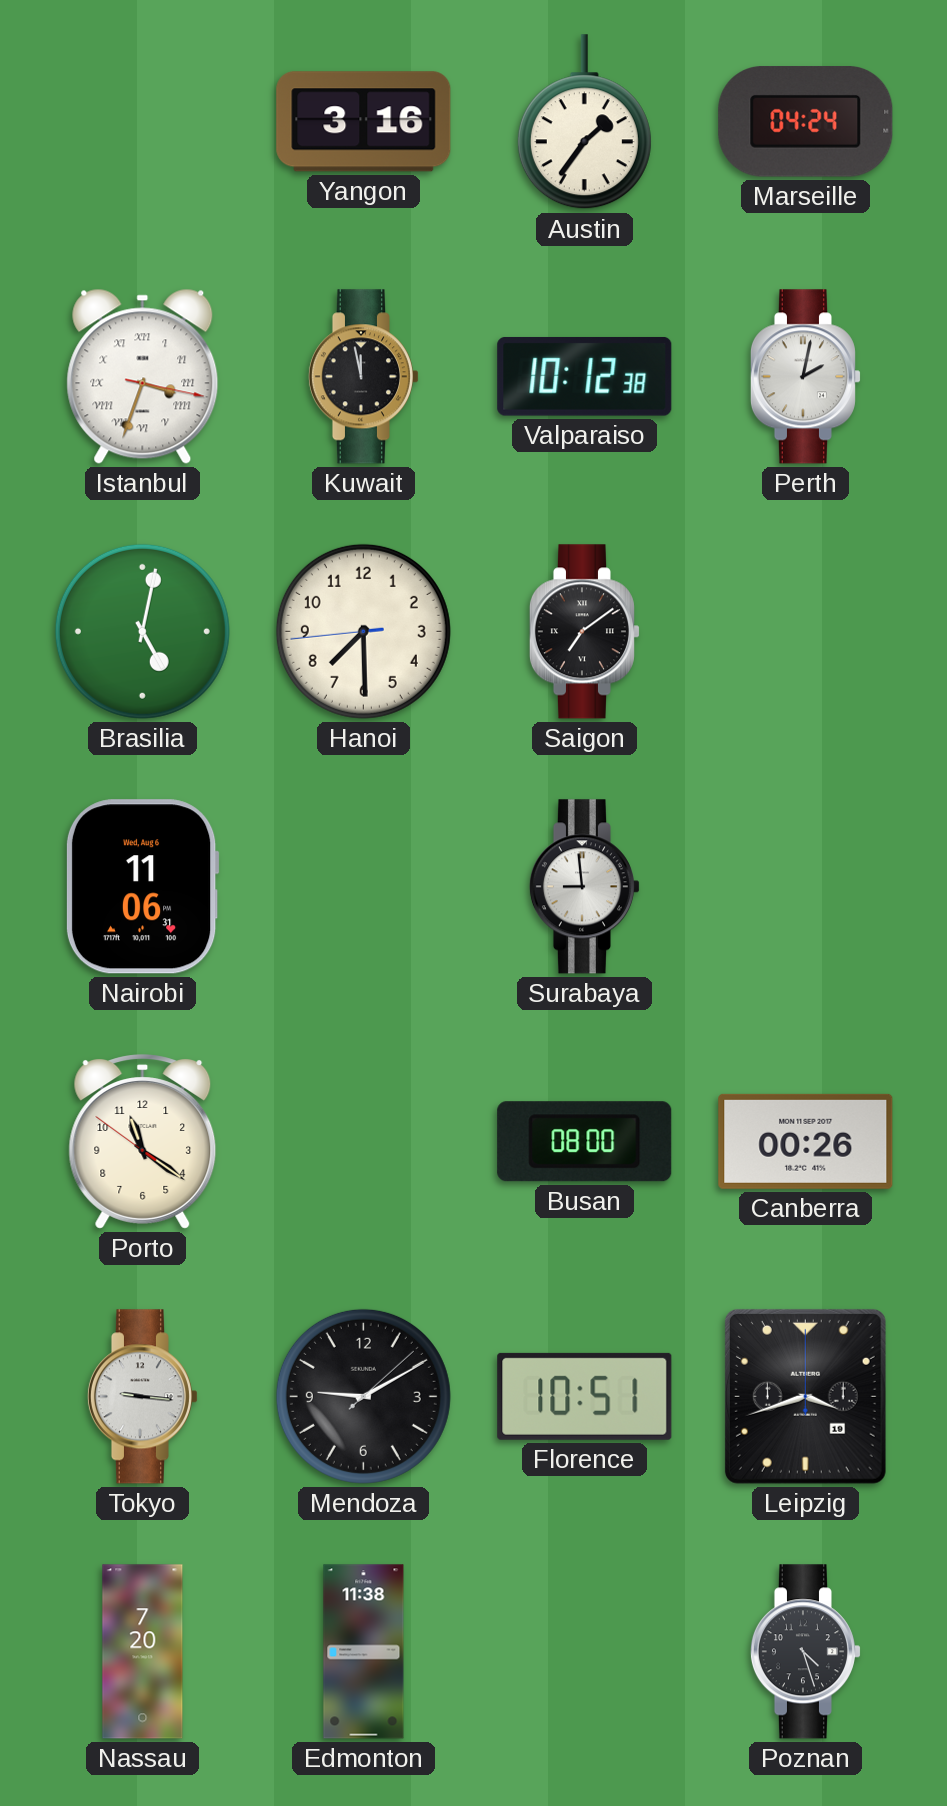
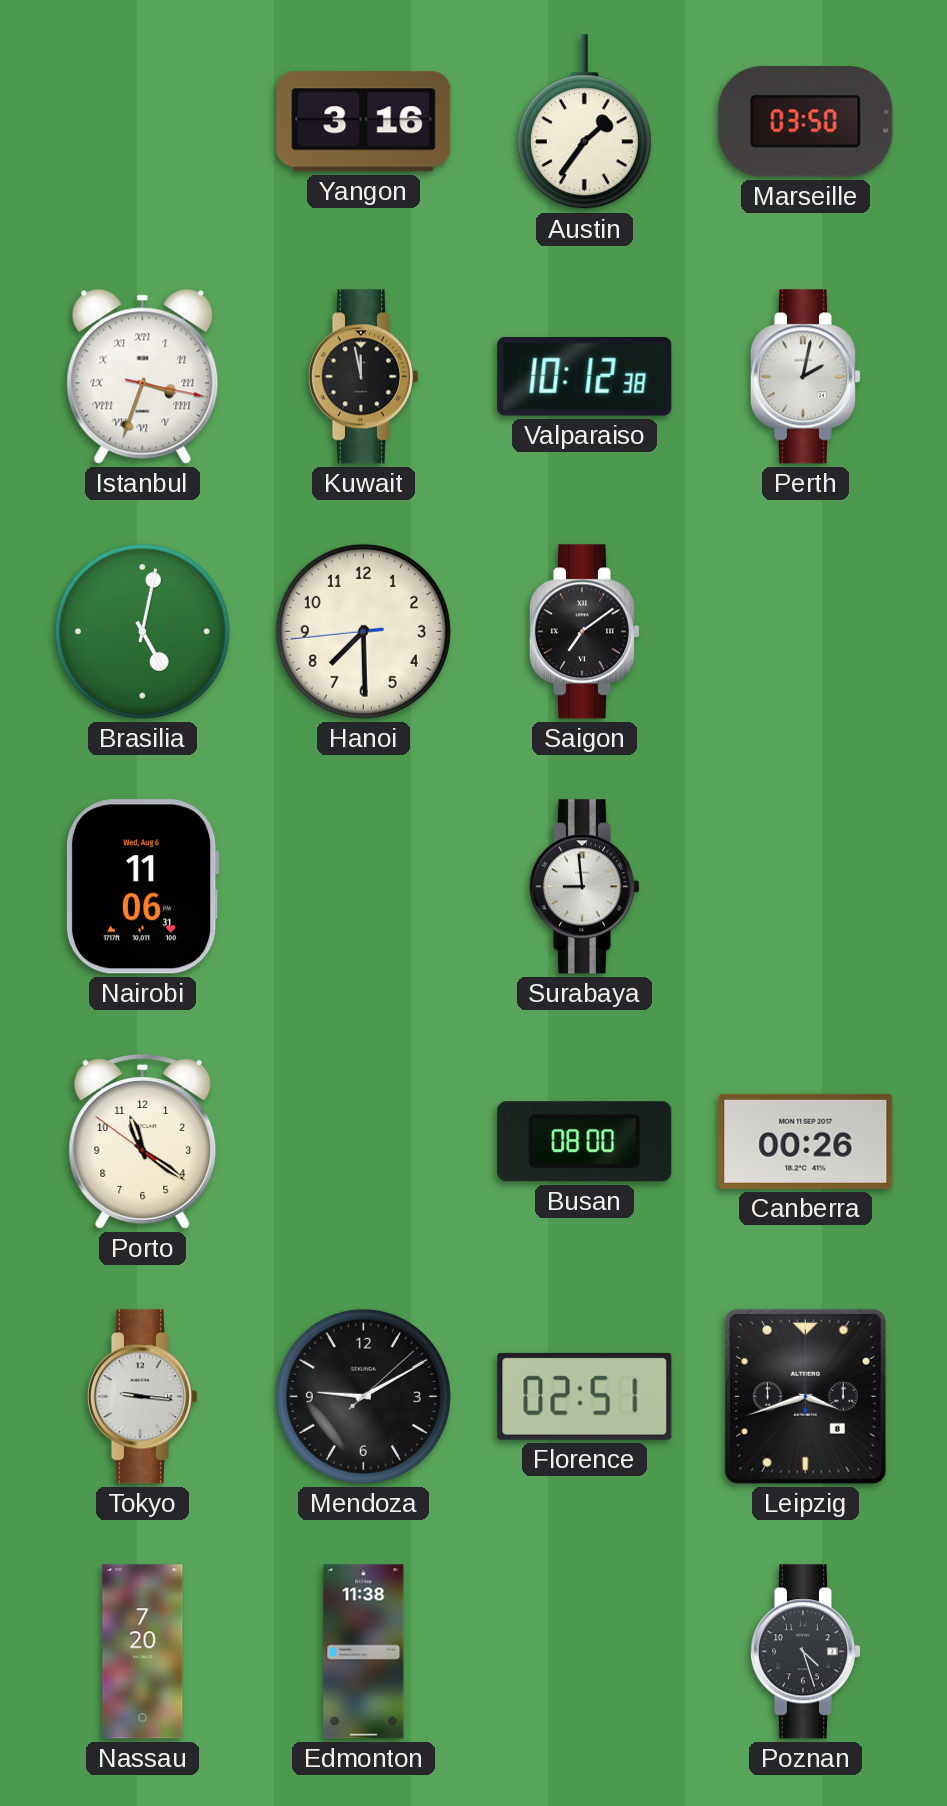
Marseille: 04:24 -> 03:50 (806, 122)
Florence: 10:51 -> 02:51 (585, 1396)
Leipzig date: 19 -> 8 (805, 1396)
